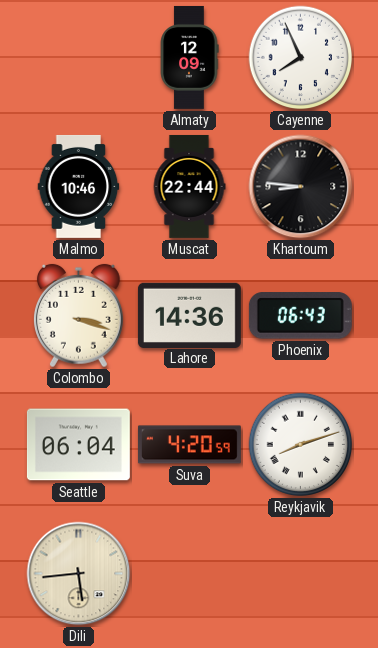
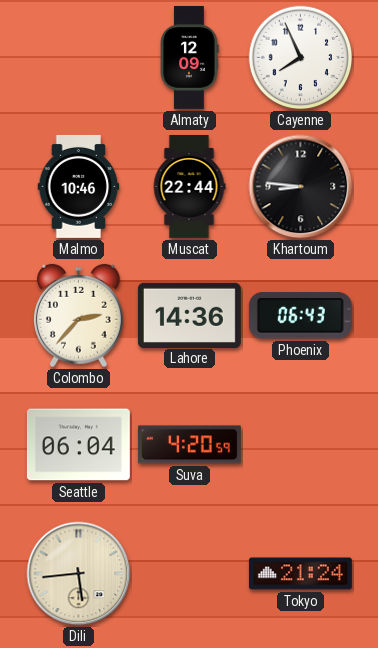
Colombo: 3:18 -> 2:37 (78, 316)
Reykjavik: 8:12 -> none (301, 445)
Tokyo: none -> 21:24 (300, 574)
